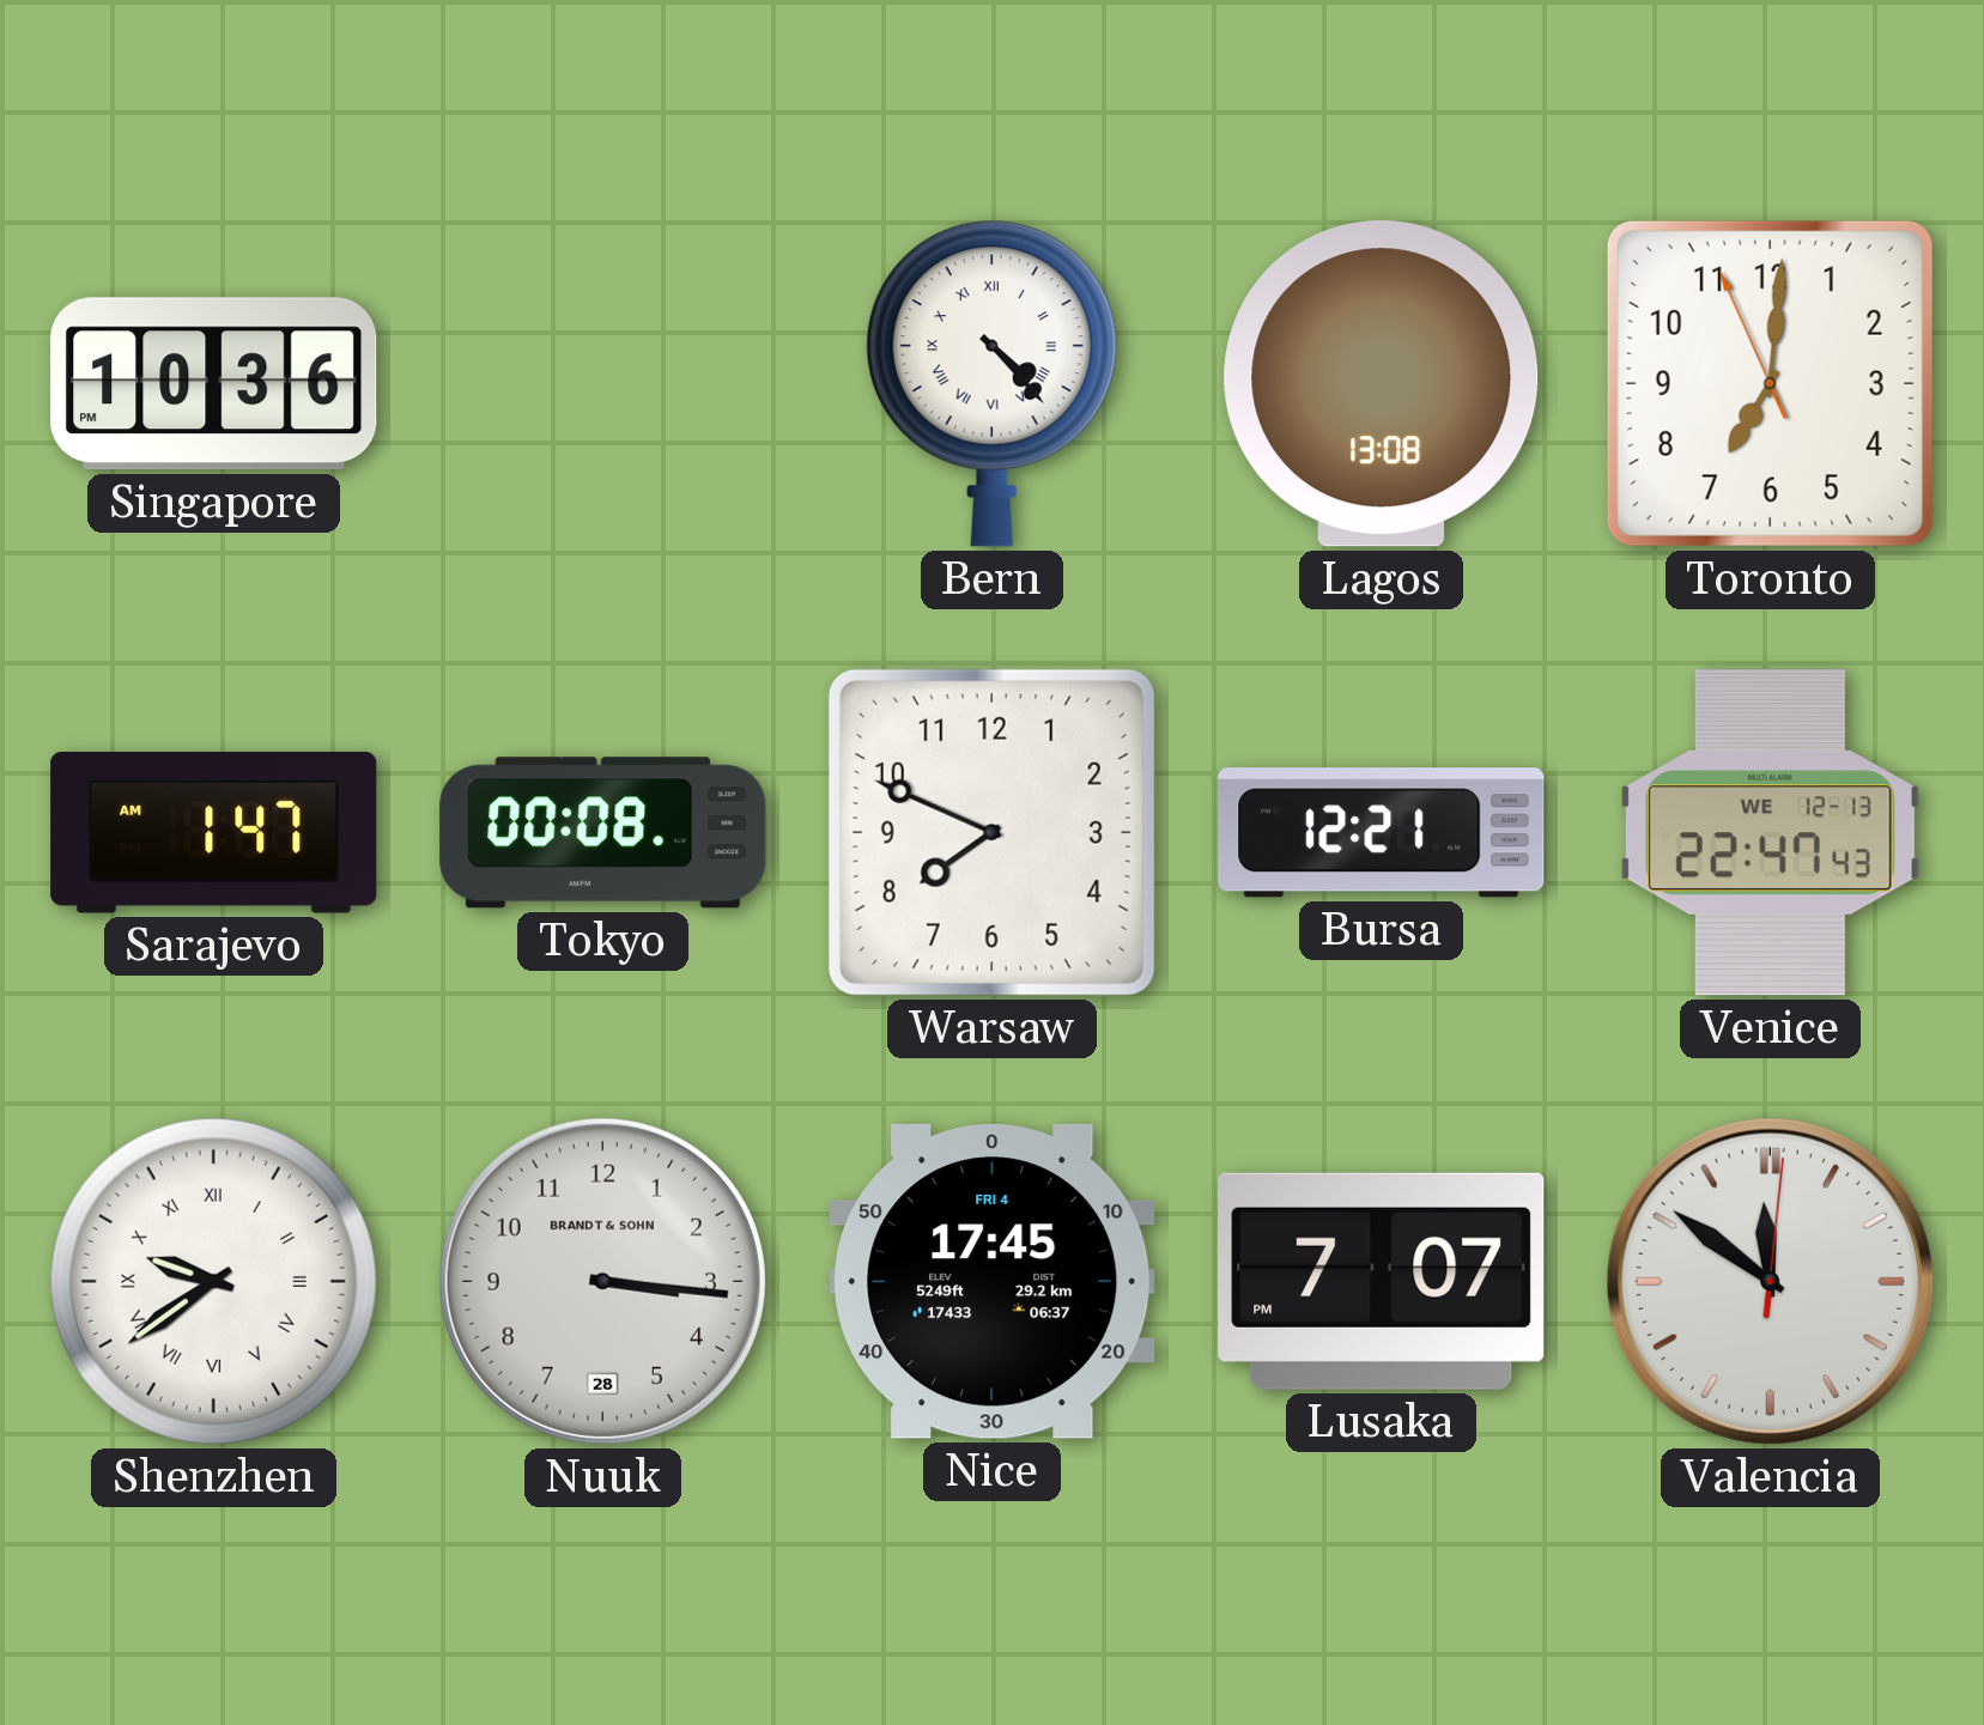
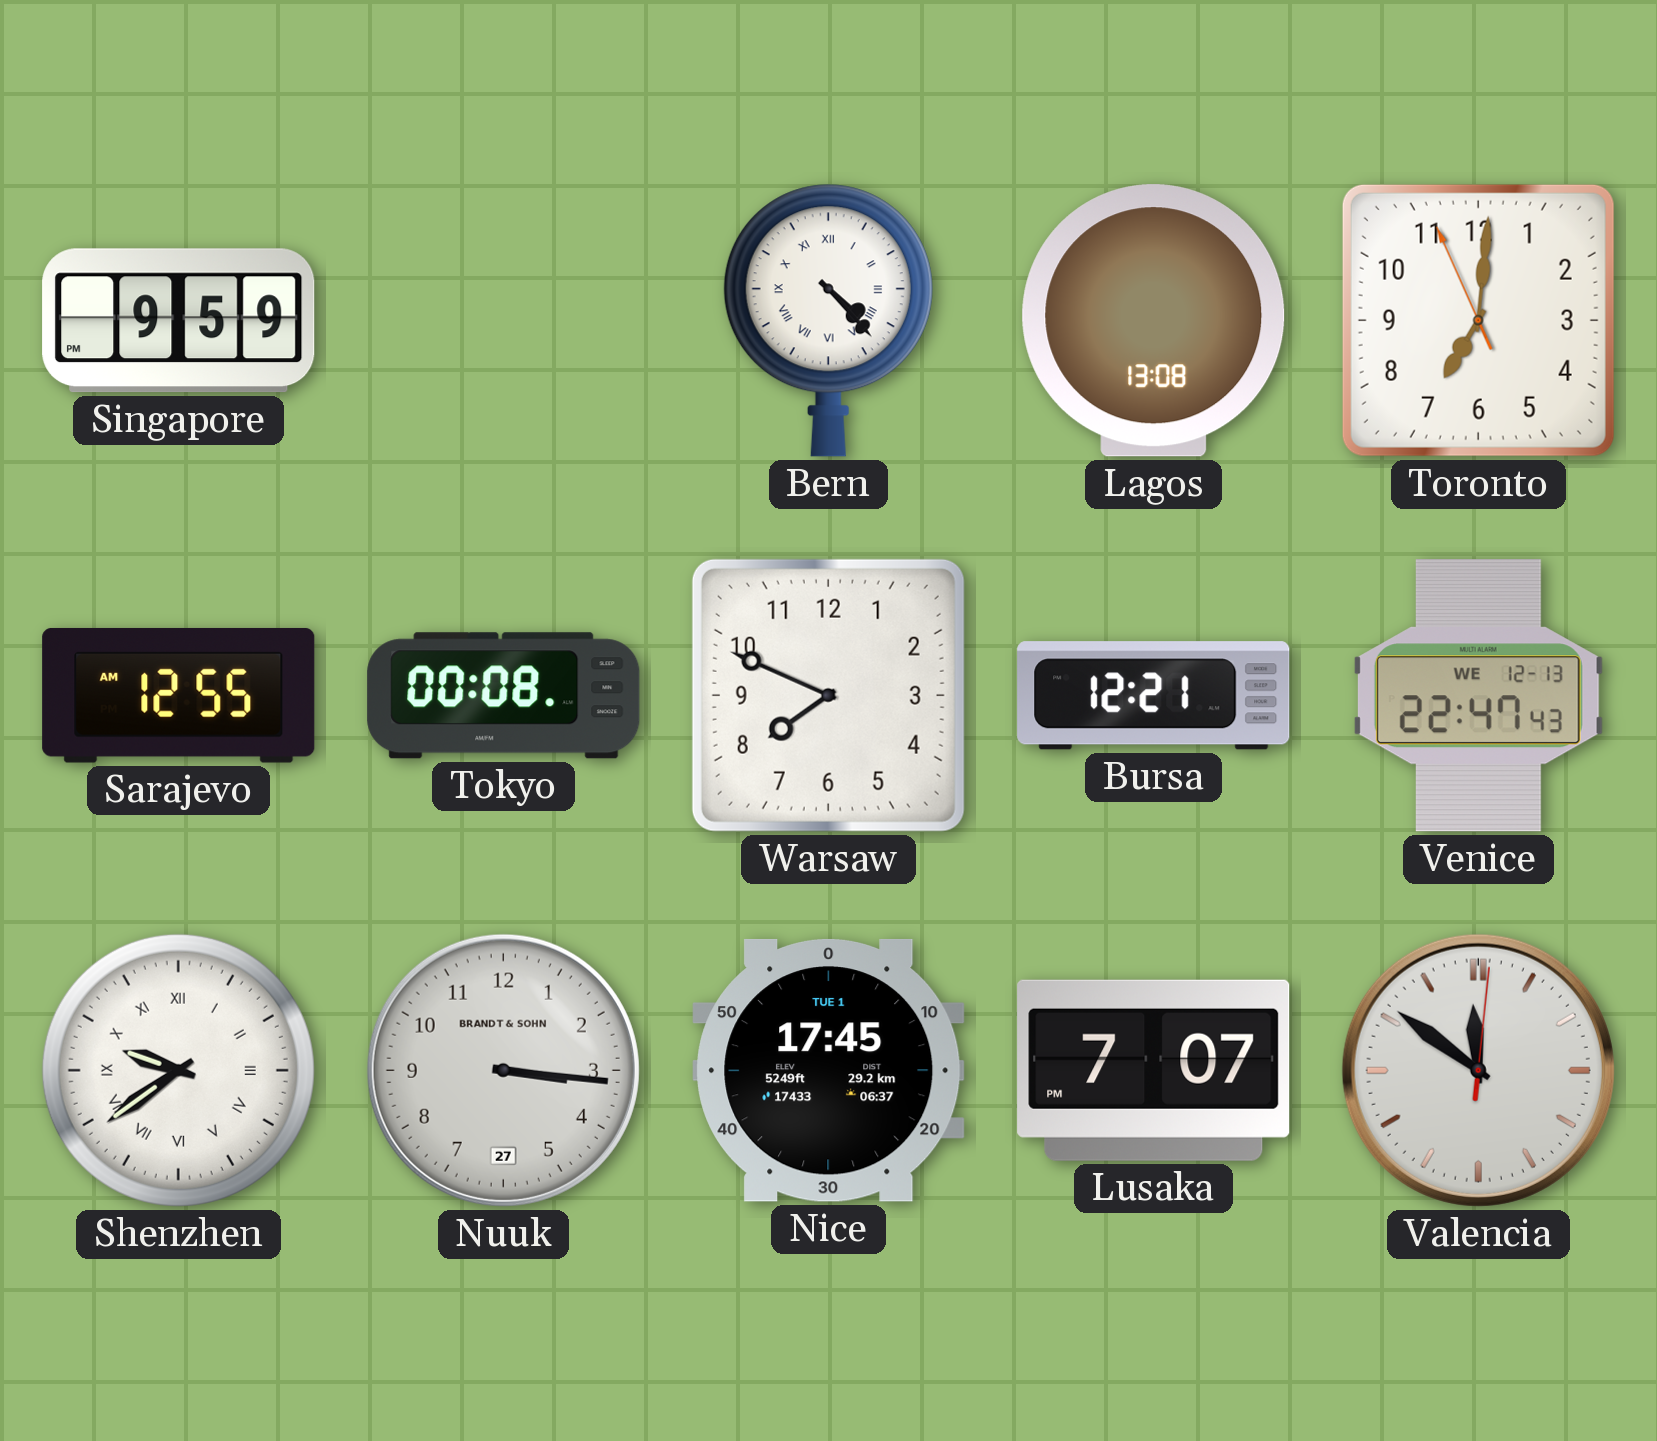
Singapore: 10:36 -> 9:59 (179, 321)
Sarajevo: 1:47 -> 12:55 (179, 695)
Nuuk date: 28 -> 27 (503, 1070)
Nice date: FRI 4 -> TUE 1 (829, 1070)
